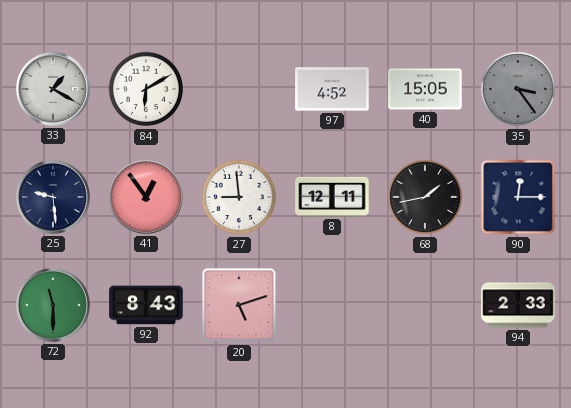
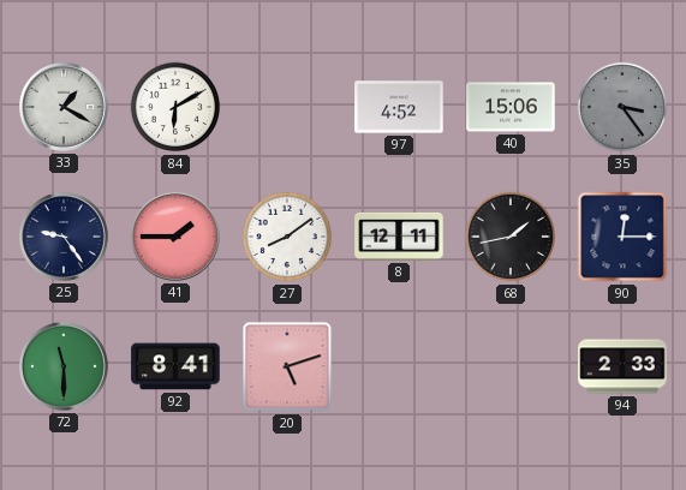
40: 15:05 -> 15:06 (511, 107)
25: 9:29 -> 9:24 (64, 237)
41: 12:54 -> 1:45 (175, 237)
27: 8:59 -> 8:09 (287, 237)
92: 8:43 -> 8:41 (175, 366)
